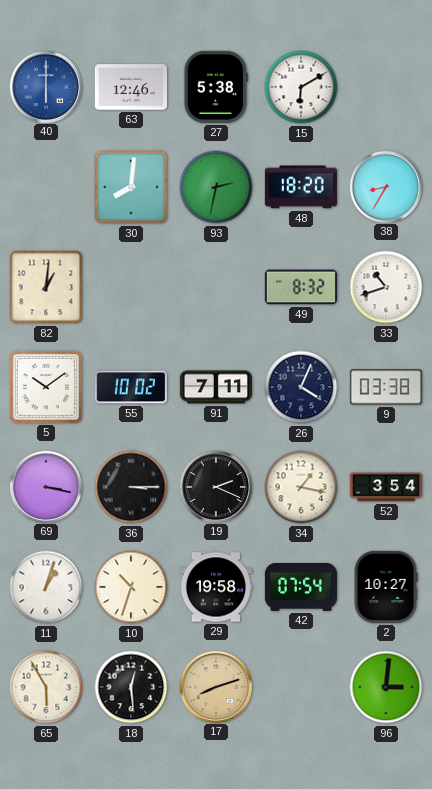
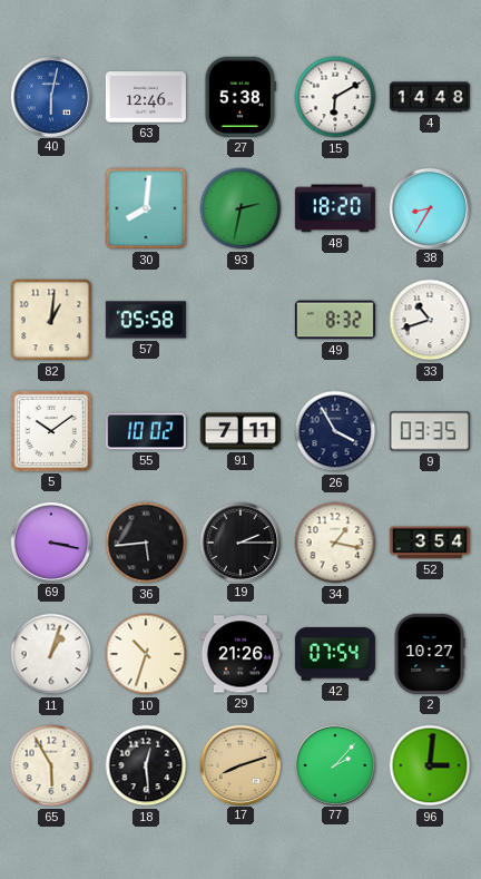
40: 6:00 -> 6:02 (50, 96)
4: none -> 14:48 (430, 97)
57: none -> 05:58 (146, 320)
26: 4:04 -> 3:55 (335, 431)
9: 03:38 -> 03:35 (430, 431)
36: 3:15 -> 5:44 (146, 543)
19: 2:19 -> 2:15 (239, 541)
29: 19:58 -> 21:26 (240, 654)
77: none -> 2:07 (334, 764)
